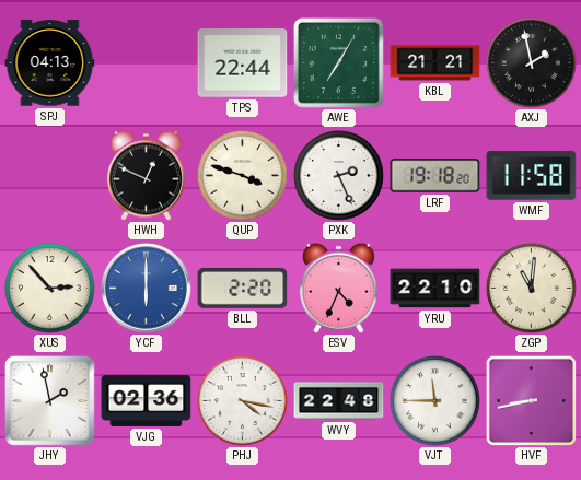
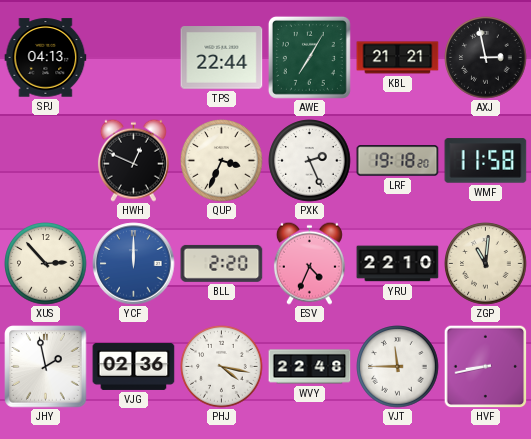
AXJ: 1:58 -> 2:58 (486, 58)
QUP: 3:48 -> 3:34 (222, 161)
YCF: 6:00 -> 12:00 (134, 264)
